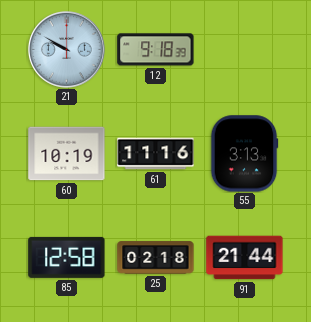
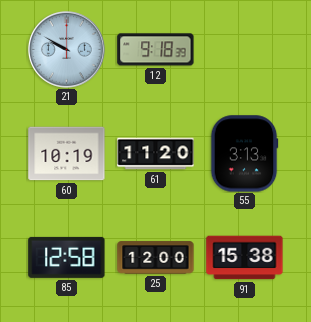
61: 11:16 -> 11:20 (156, 154)
25: 02:18 -> 12:00 (156, 258)
91: 21:44 -> 15:38 (245, 258)
